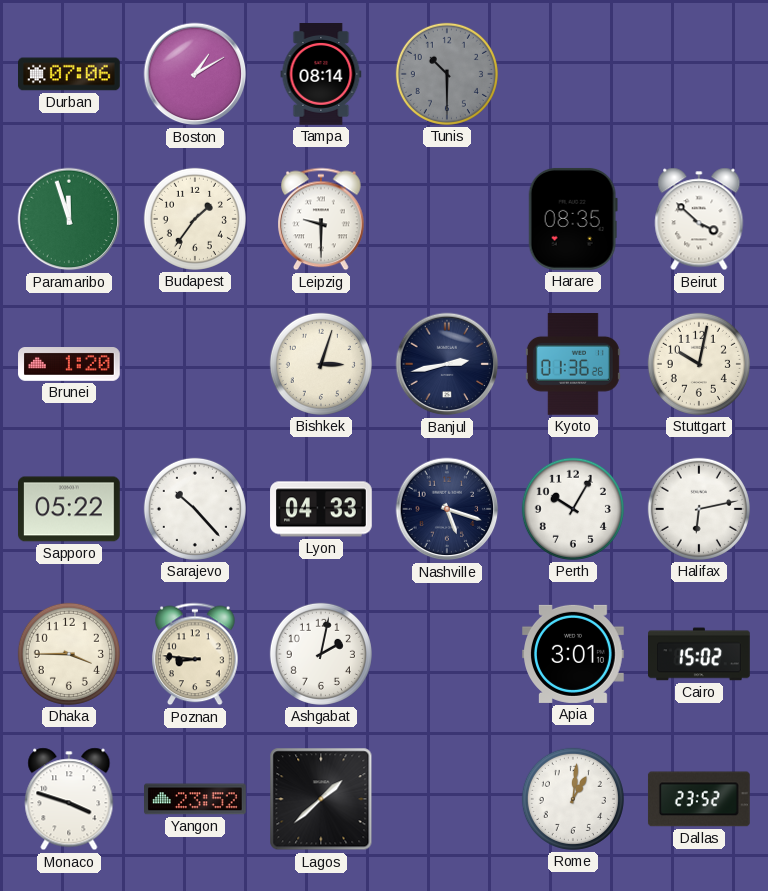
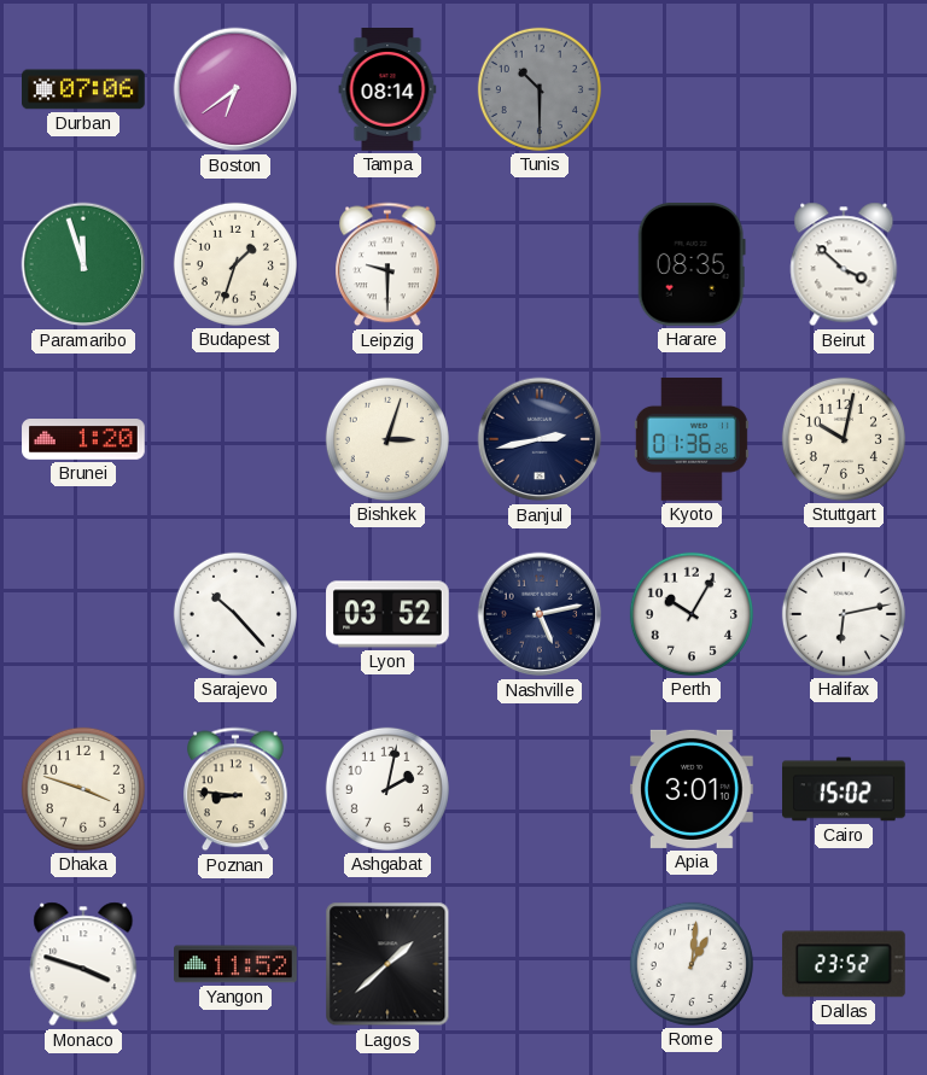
Boston: 1:10 -> 6:39 (235, 89)
Budapest: 1:36 -> 1:33 (235, 264)
Sapporo: 05:22 -> none (70, 509)
Lyon: 04:33 -> 03:52 (387, 614)
Nashville: 5:18 -> 5:13 (540, 614)
Dhaka: 3:45 -> 3:48 (83, 789)
Yangon: 23:52 -> 11:52 (237, 964)
